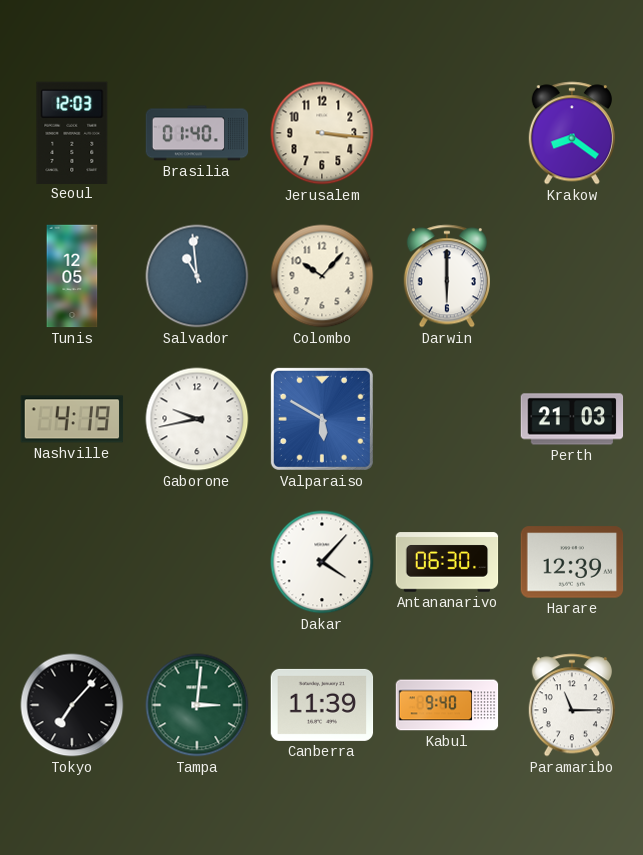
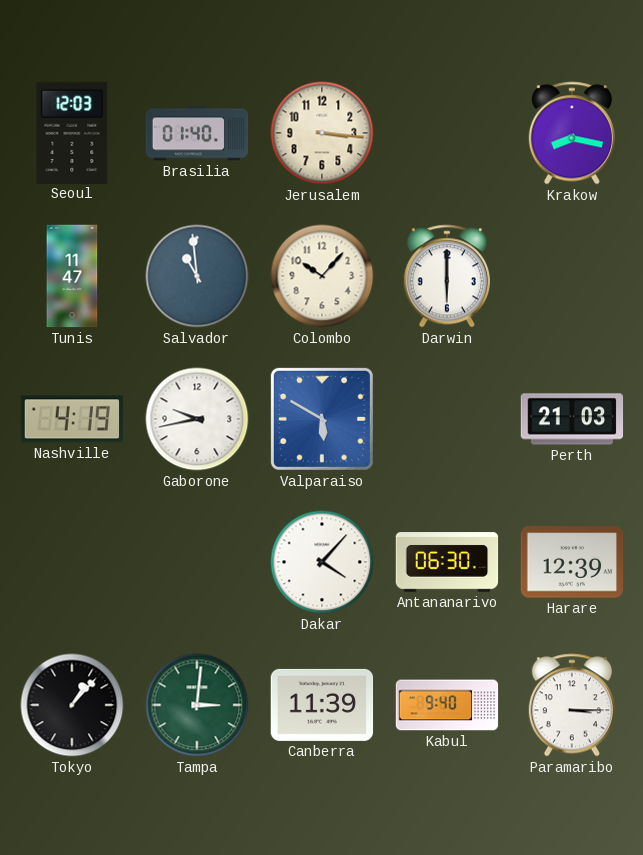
Krakow: 8:21 -> 8:17 (572, 133)
Tunis: 12:05 -> 11:47 (72, 276)
Tokyo: 7:07 -> 1:07 (72, 705)
Paramaribo: 11:15 -> 3:15 (572, 705)
